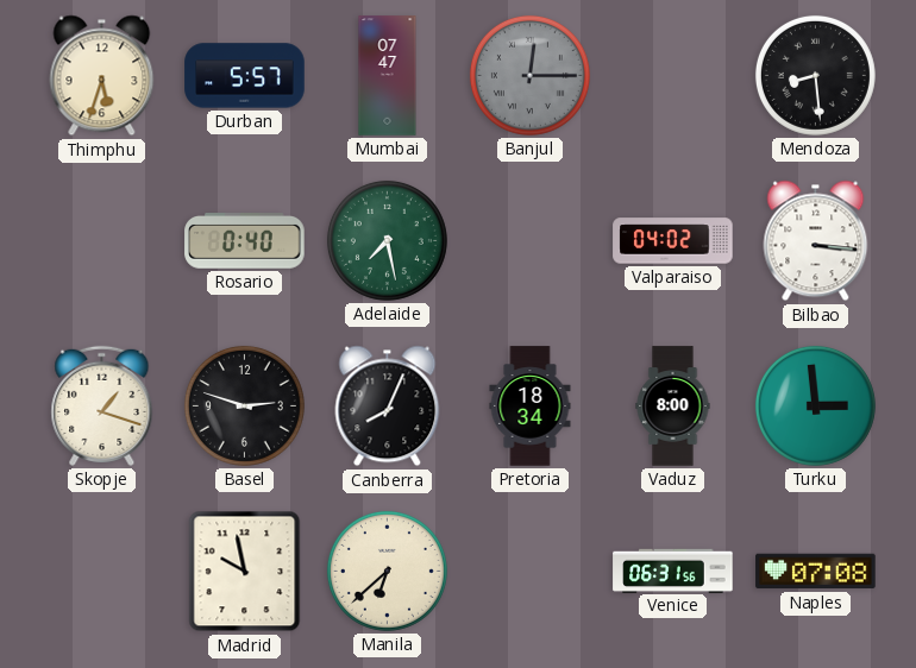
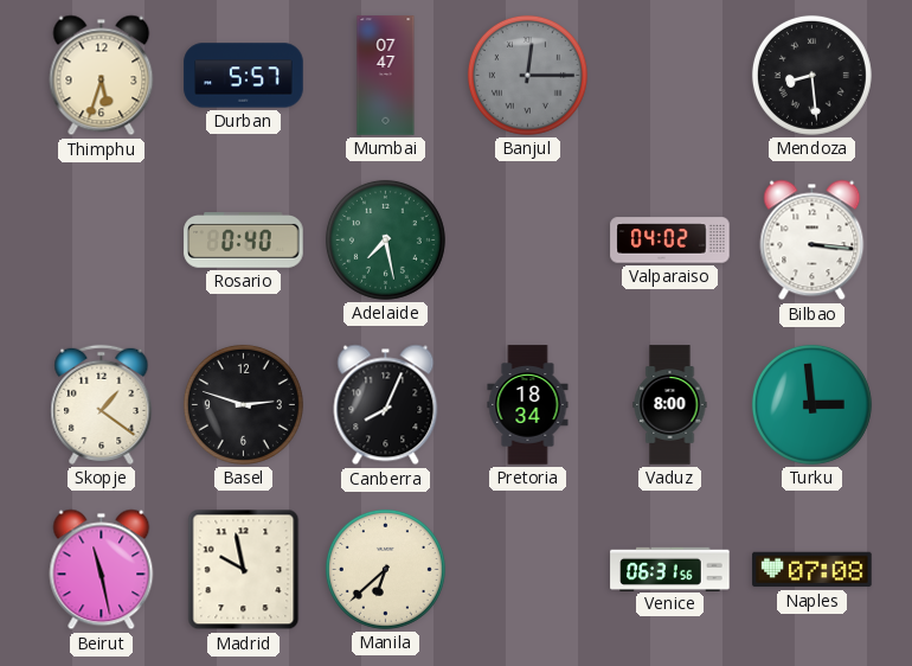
Skopje: 1:18 -> 1:21 (102, 404)
Beirut: none -> 11:28 (102, 570)
